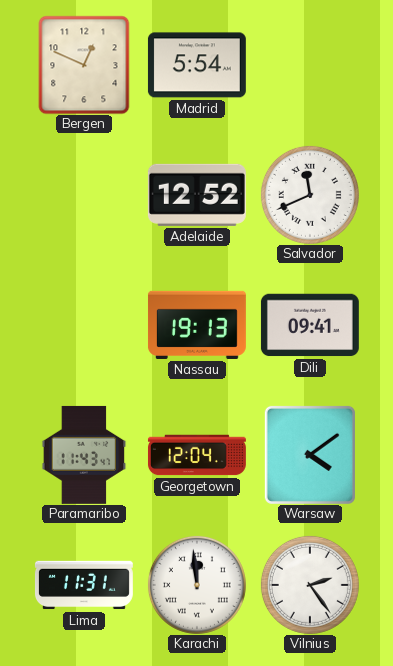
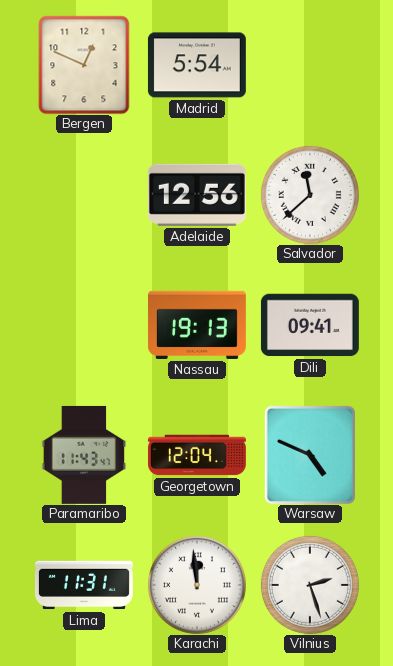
Adelaide: 12:52 -> 12:56 (197, 195)
Salvador: 11:41 -> 11:38 (310, 195)
Warsaw: 4:09 -> 4:49 (310, 455)
Vilnius: 2:24 -> 2:27 (310, 585)
